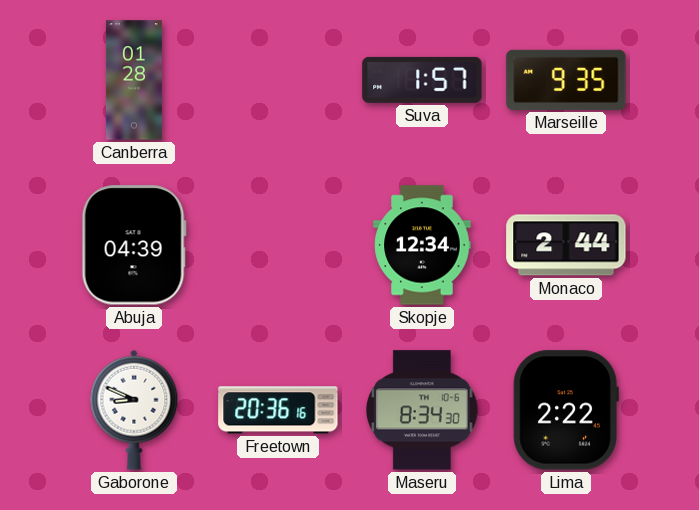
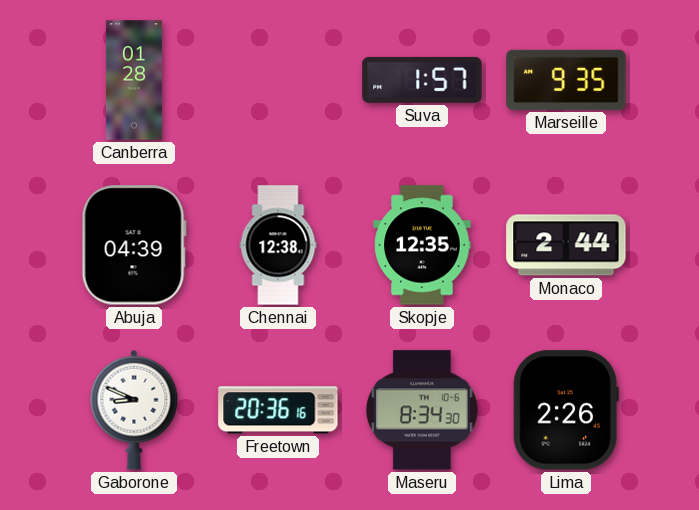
Chennai: none -> 12:38 (278, 245)
Skopje: 12:34 -> 12:35 (422, 245)
Lima: 2:22 -> 2:26 (566, 410)
